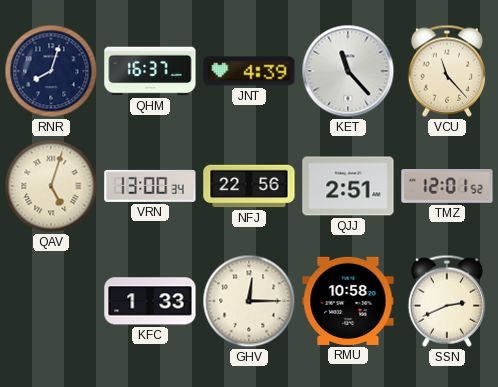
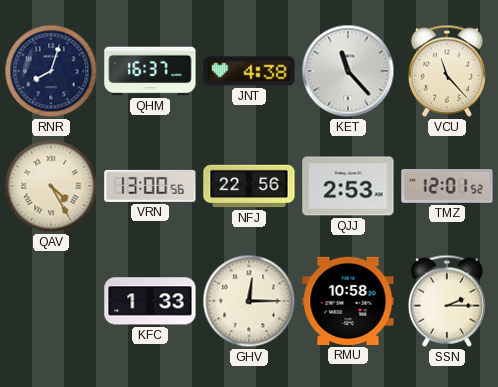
JNT: 4:39 -> 4:38 (249, 71)
QAV: 5:03 -> 4:25 (51, 186)
VRN: 13:00:34 -> 13:00:56 (150, 186)
QJJ: 2:51 -> 2:53 (348, 186)
SSN: 2:41 -> 2:15 (447, 301)
